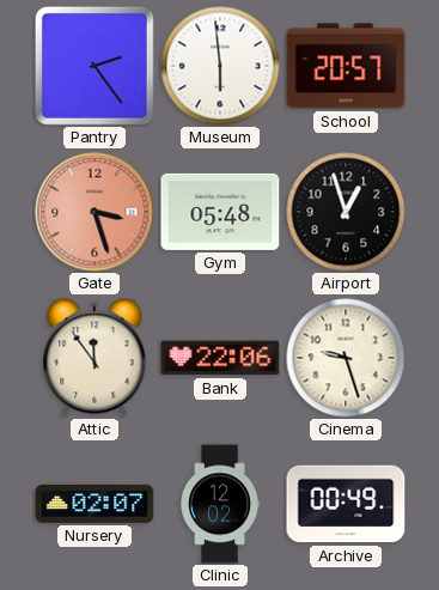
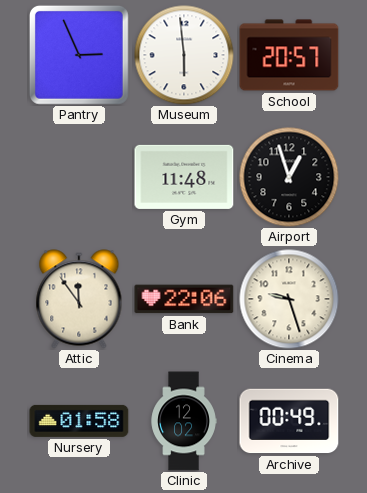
Pantry: 2:24 -> 2:56 (79, 55)
Gate: 3:27 -> none (94, 212)
Gym: 05:48 -> 11:48 (184, 177)
Nursery: 02:07 -> 01:58 (79, 421)
